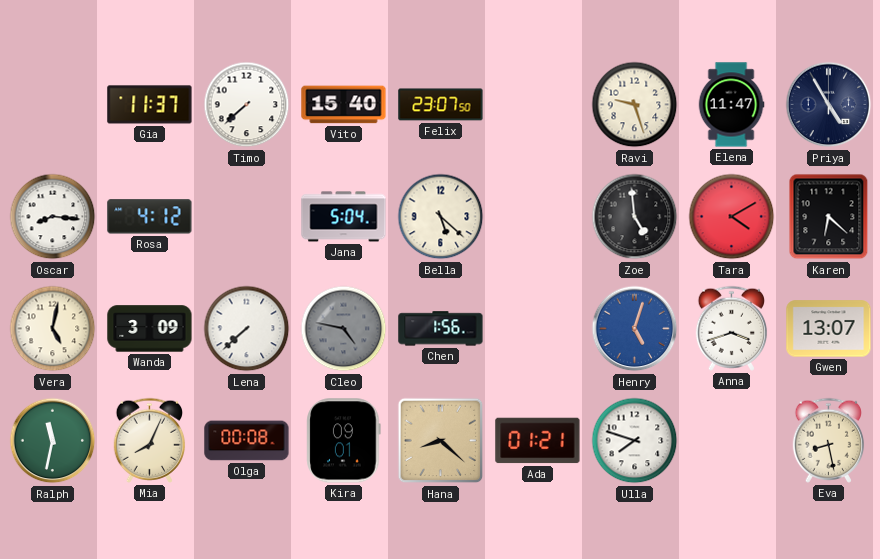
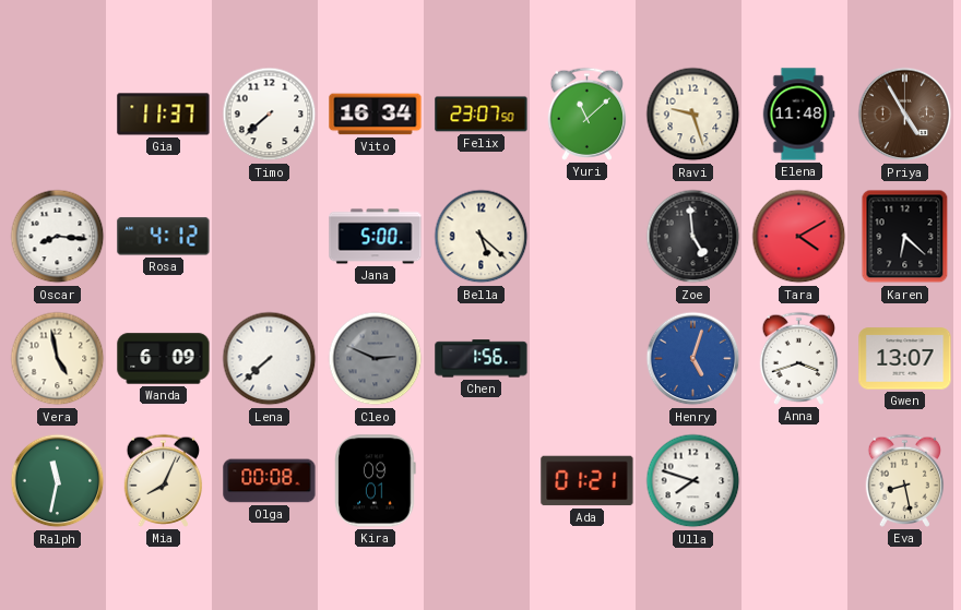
Vito: 15:40 -> 16:34 (376, 115)
Yuri: none -> 11:08 (588, 113)
Elena: 11:47 -> 11:48 (798, 115)
Priya dial: navy -> brown (905, 115)
Jana: 5:04 -> 5:00 (376, 237)
Vera: 5:02 -> 4:58 (58, 359)
Wanda: 3:09 -> 6:09 (164, 359)
Cleo: 4:47 -> 2:49 (376, 359)
Hana: 8:22 -> none (441, 441)
